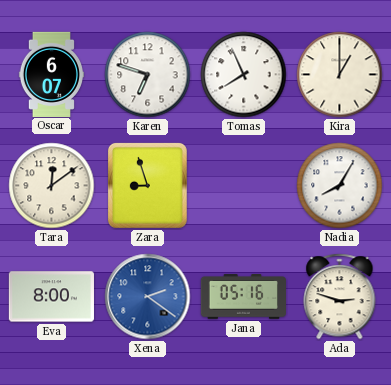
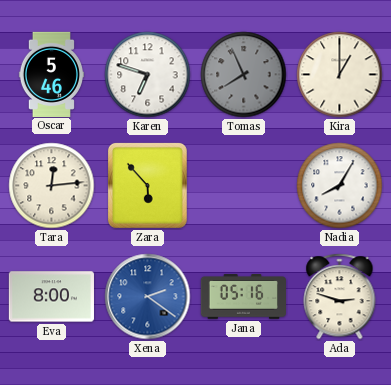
Oscar: 6:07 -> 5:46 (51, 74)
Tomas dial: white -> grey (244, 75)
Tara: 12:09 -> 12:14 (52, 186)
Zara: 8:57 -> 5:53 (147, 185)
